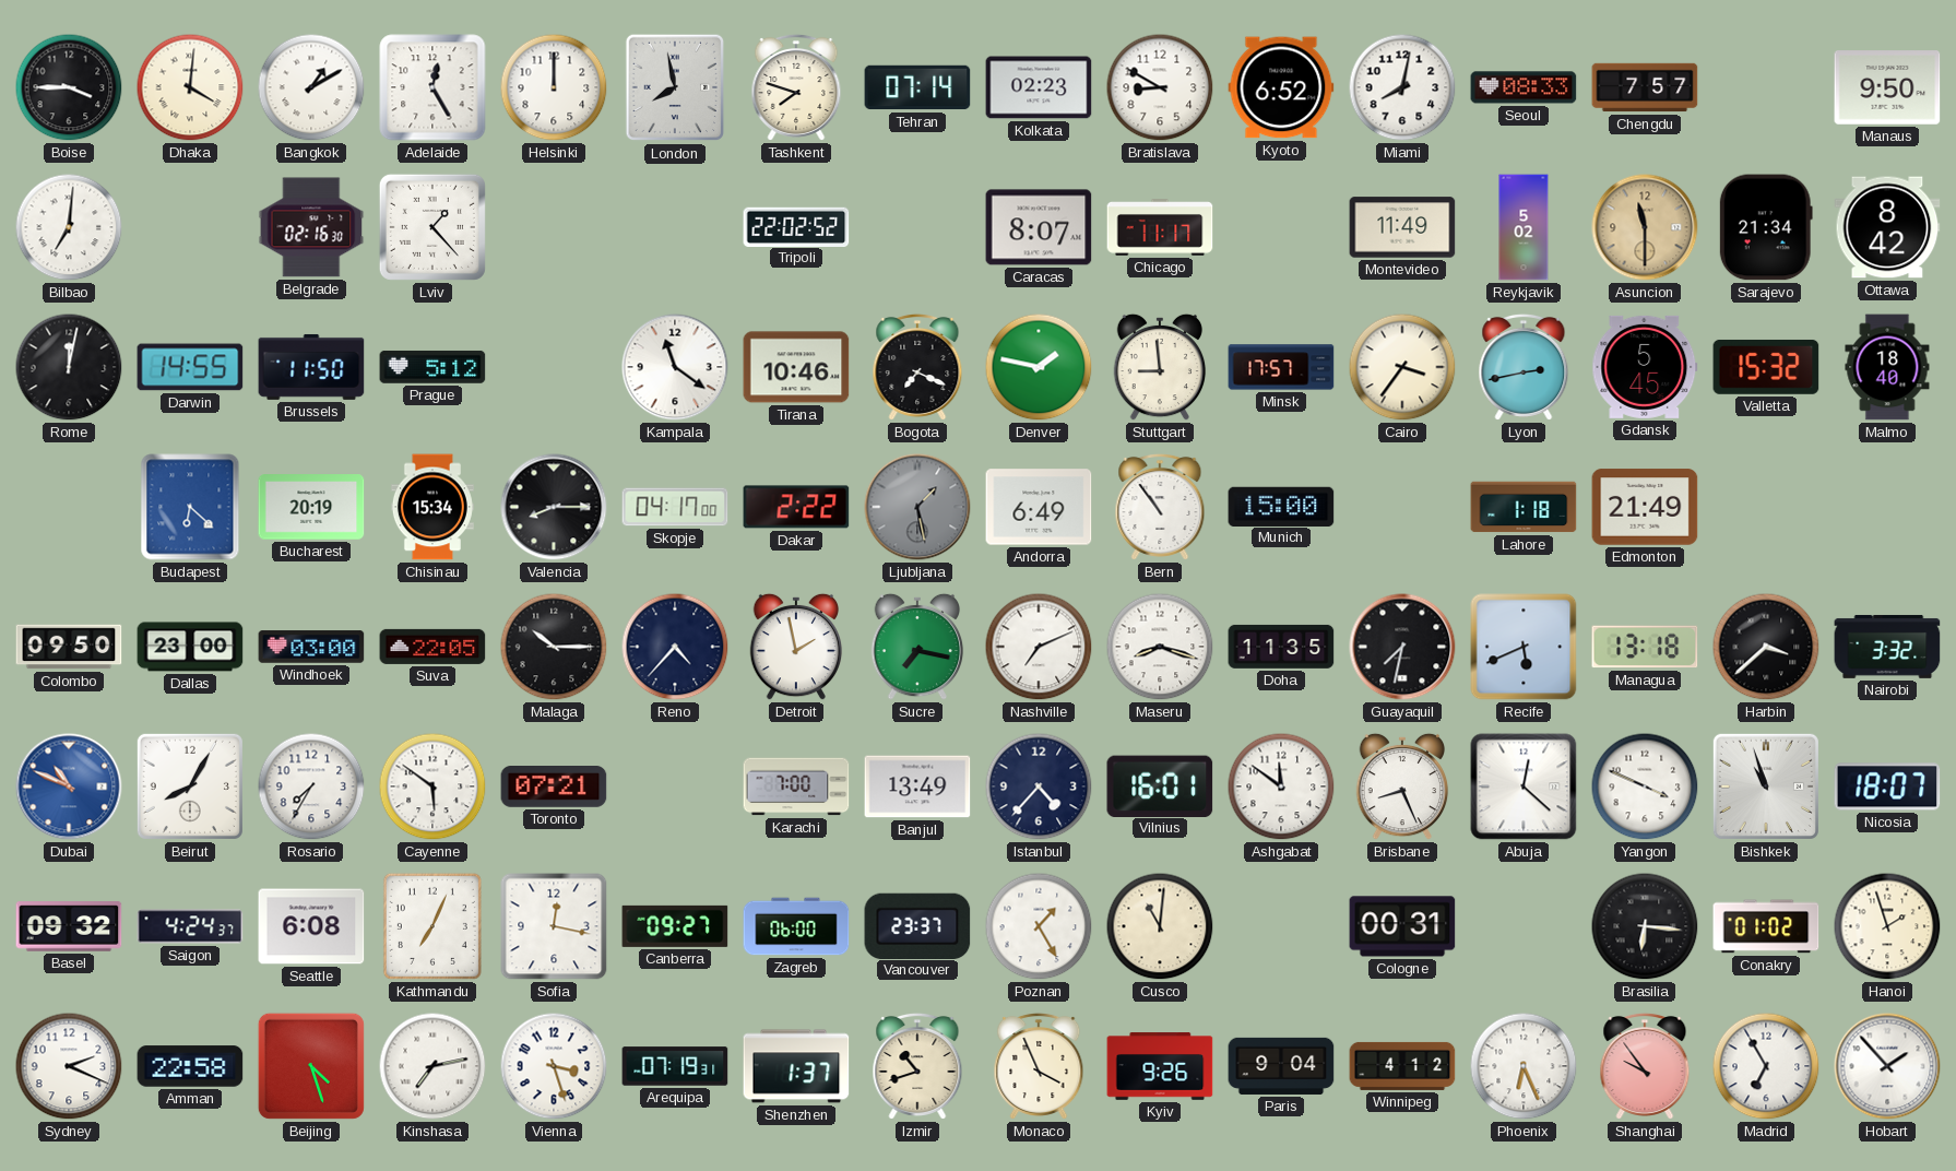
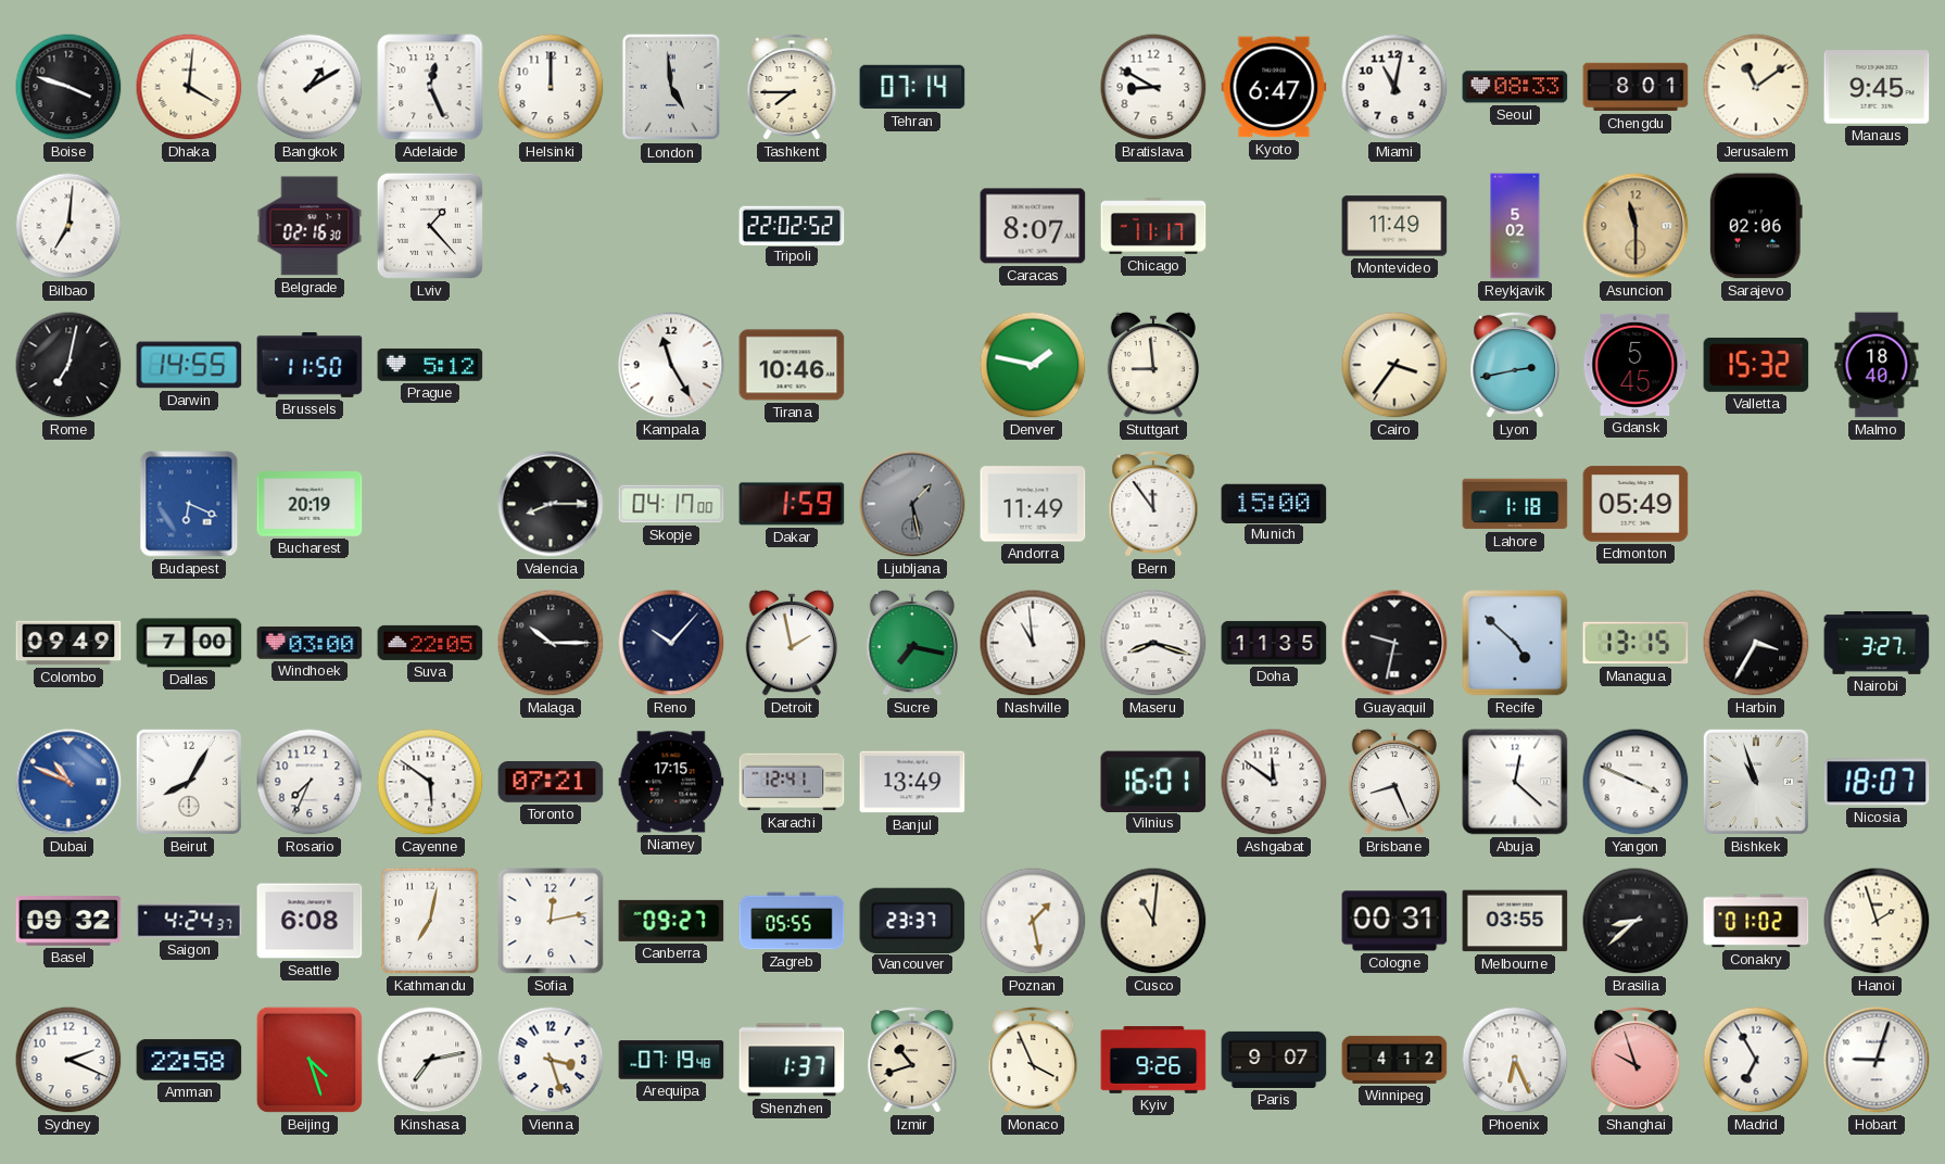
Boise: 3:45 -> 3:48 (68, 87)
Adelaide: 12:25 -> 12:26 (430, 87)
London: 7:58 -> 4:59 (671, 87)
Tashkent: 7:48 -> 7:45 (792, 87)
Kolkata: 02:23 -> none (1039, 87)
Kyoto: 6:52 -> 6:47 (1274, 87)
Miami: 8:02 -> 11:02 (1394, 87)
Chengdu: 7:57 -> 8:01 (1635, 87)
Jerusalem: none -> 11:09 (1756, 87)
Manaus: 9:50 -> 9:45 (1877, 87)
Sarajevo: 21:34 -> 02:06 (1756, 226)
Ottawa: 8:42 -> none (1887, 227)
Rome: 12:02 -> 7:02 (68, 365)
Kampala: 11:21 -> 11:25 (671, 365)
Bogota: 7:19 -> none (917, 367)
Minsk: 17:57 -> none (1281, 367)
Budapest: 6:22 -> 6:19 (189, 504)
Chisinau: 15:34 -> none (432, 507)
Dakar: 2:22 -> 1:59 (792, 504)
Andorra: 6:49 -> 11:49 (1033, 504)
Bern: 10:54 -> 11:54 (1153, 504)
Edmonton: 21:49 -> 05:49 (1635, 504)
Colombo: 09:50 -> 09:49 (68, 643)
Dallas: 23:00 -> 7:00 (189, 643)
Reno: 4:37 -> 10:07 (671, 643)
Nashville: 7:11 -> 10:59 (1033, 643)
Guayaquil: 7:32 -> 9:32 (1394, 643)
Recife: 5:41 -> 4:52 (1515, 643)
Managua: 13:18 -> 13:15 (1635, 643)
Harbin: 3:38 -> 3:35 (1756, 643)
Nairobi: 3:32 -> 3:27 (1877, 643)
Rosario: 7:35 -> 7:34 (310, 782)
Niamey: none -> 17:15 (671, 782)
Karachi: 7:00 -> 12:41 (792, 782)
Istanbul: 4:37 -> none (1039, 786)
Kathmandu: 7:04 -> 7:02 (430, 921)
Sofia: 12:17 -> 12:13 (551, 921)
Zagreb: 06:00 -> 05:55 (792, 921)
Poznan: 1:25 -> 1:28 (1033, 921)
Melbourne: none -> 03:55 (1515, 921)
Brasilia: 6:16 -> 8:38 (1635, 921)
Arequipa: 07:19:31 -> 07:19:48 (671, 1060)
Paris: 9:04 -> 9:07 (1274, 1060)
Shanghai: 9:54 -> 9:57 (1635, 1060)
Hobart: 1:53 -> 9:03 (1877, 1060)
